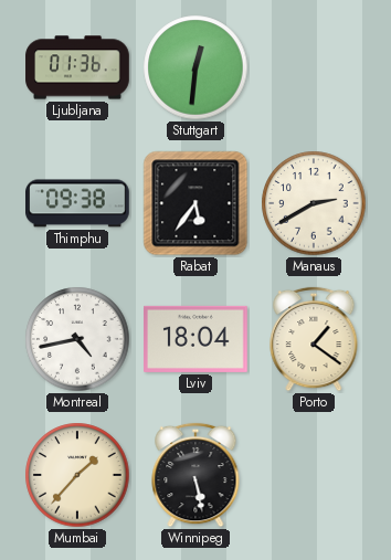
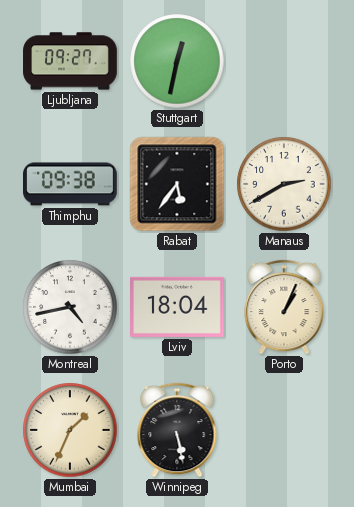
Ljubljana: 01:36 -> 09:27 (70, 61)
Stuttgart: 12:31 -> 12:32 (177, 61)
Porto: 1:21 -> 1:04 (284, 307)
Mumbai: 1:37 -> 1:34 (70, 430)
